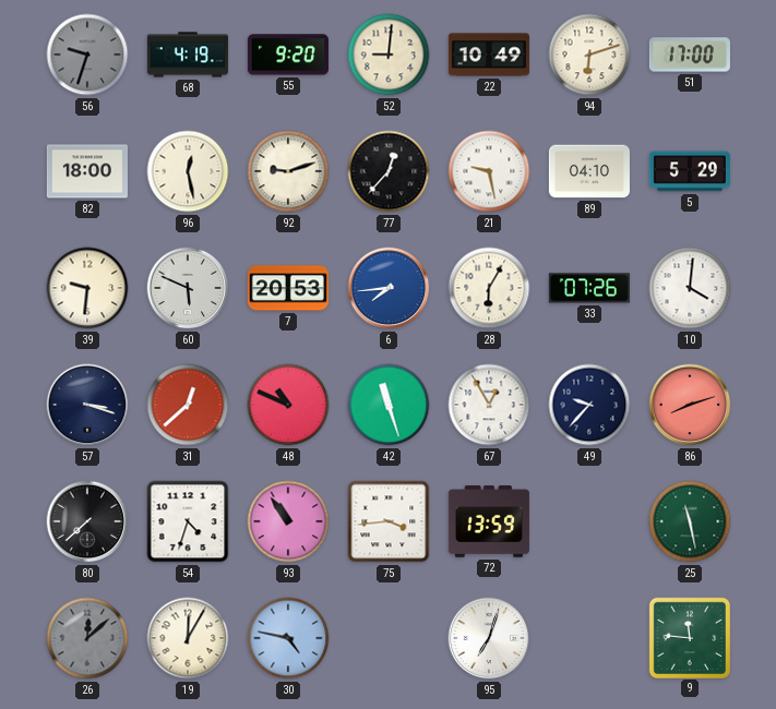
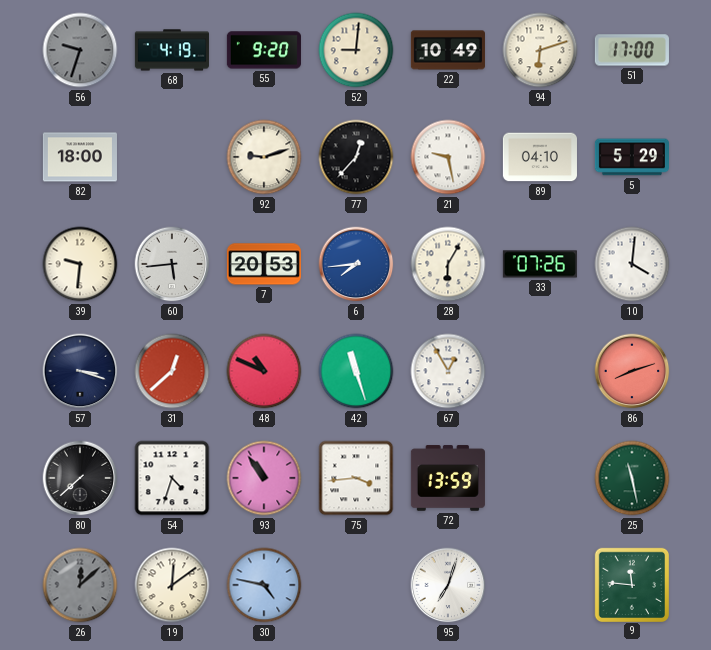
96: 12:28 -> none (188, 171)
60: 5:49 -> 5:44 (172, 264)
49: 9:37 -> none (589, 405)
19: 12:05 -> 12:09 (172, 585)
